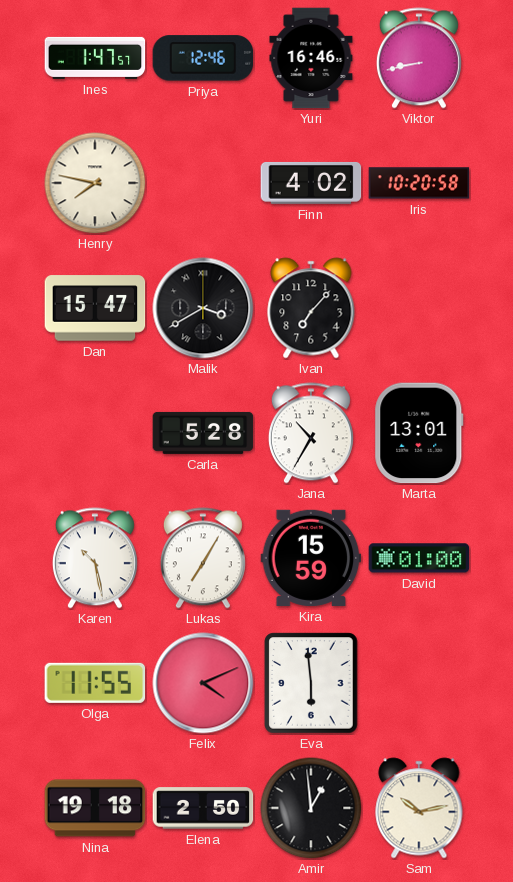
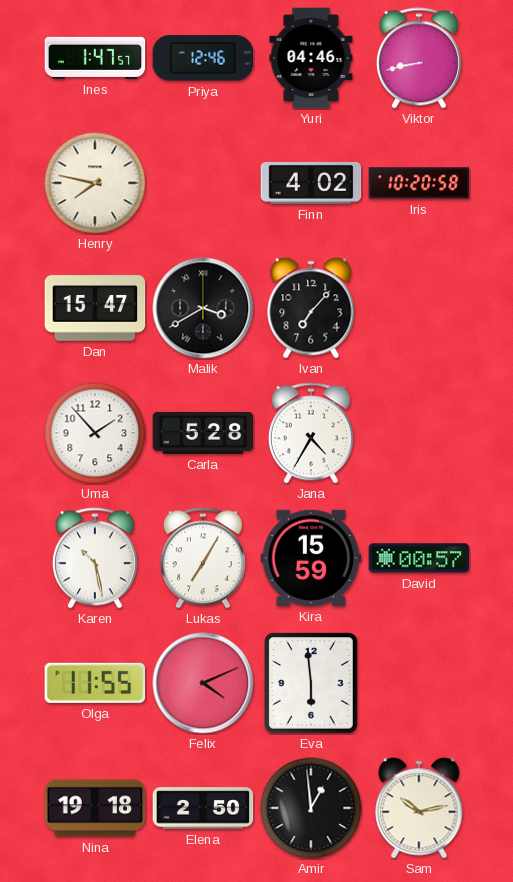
Yuri: 16:46 -> 04:46 (311, 58)
Uma: none -> 1:53 (95, 433)
Jana: 10:35 -> 4:35 (311, 433)
Marta: 13:01 -> none (419, 433)
David: 01:00 -> 00:57 (419, 558)
